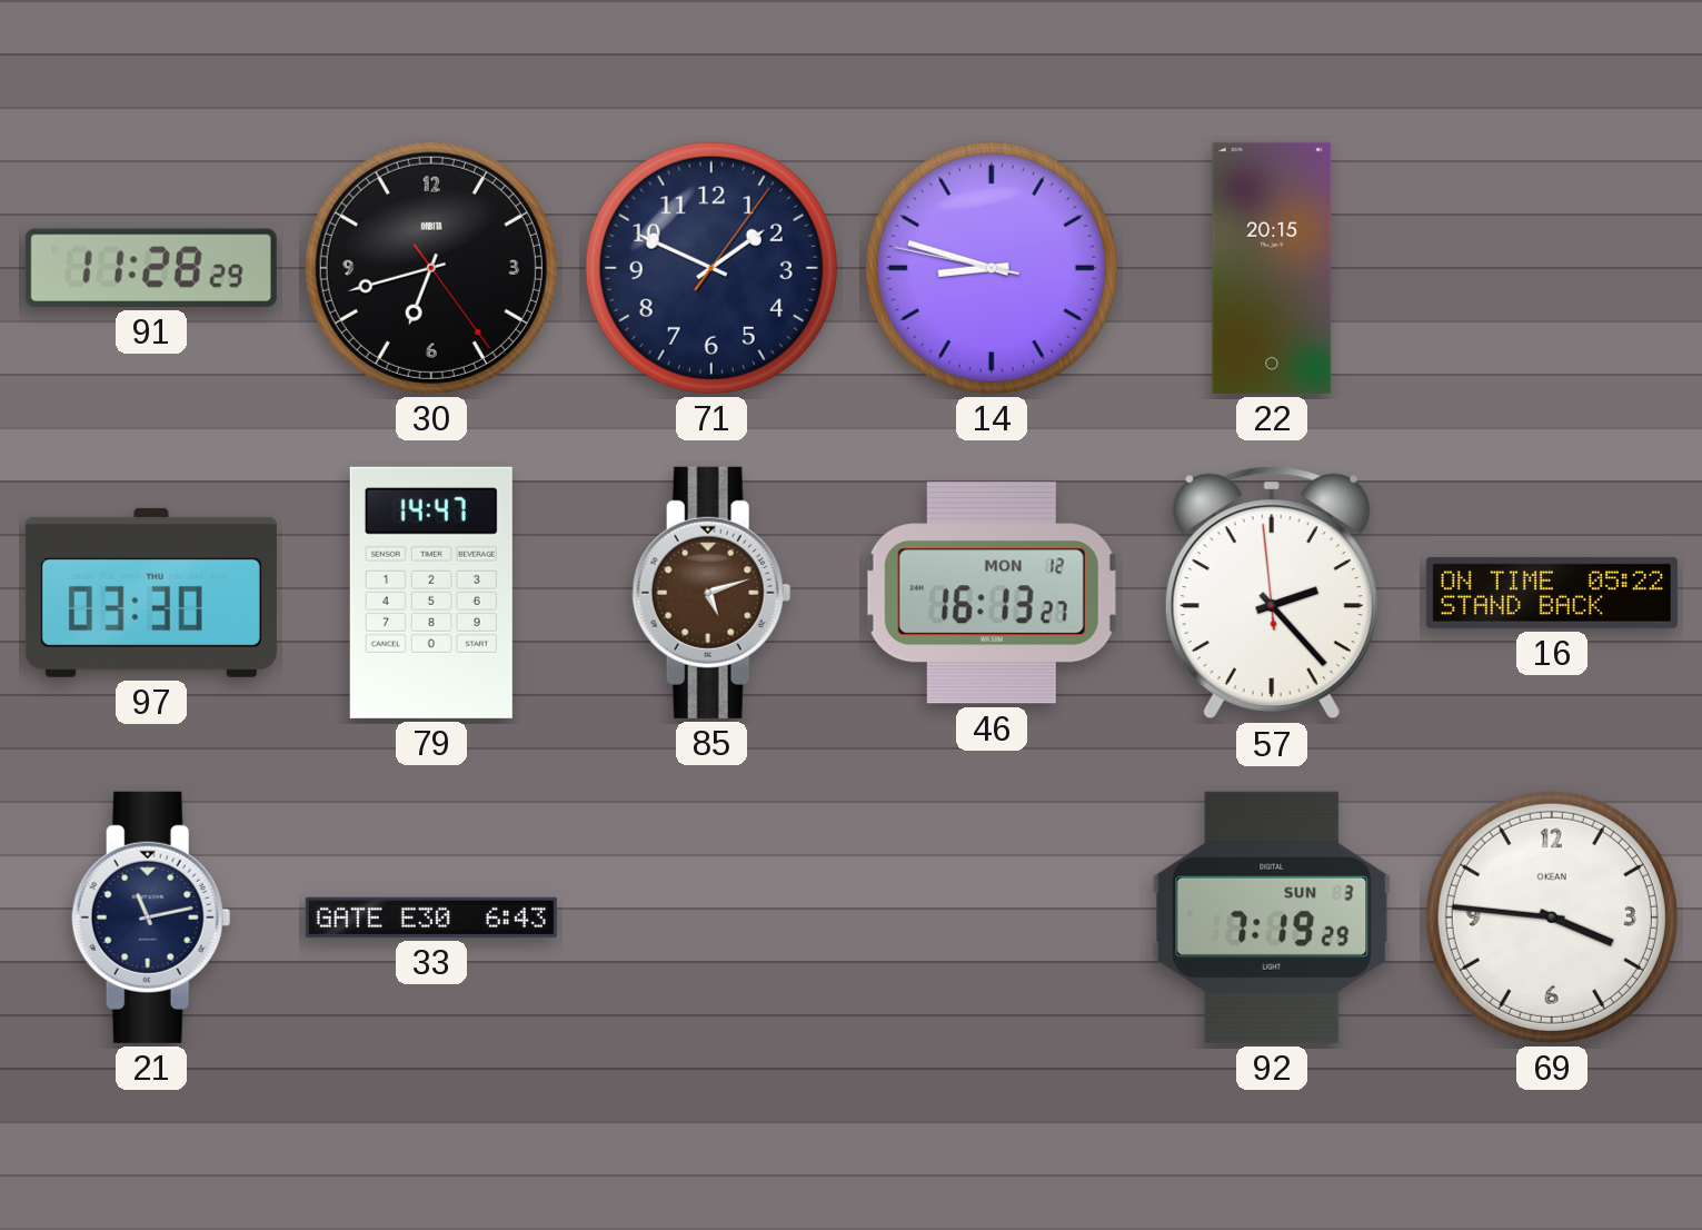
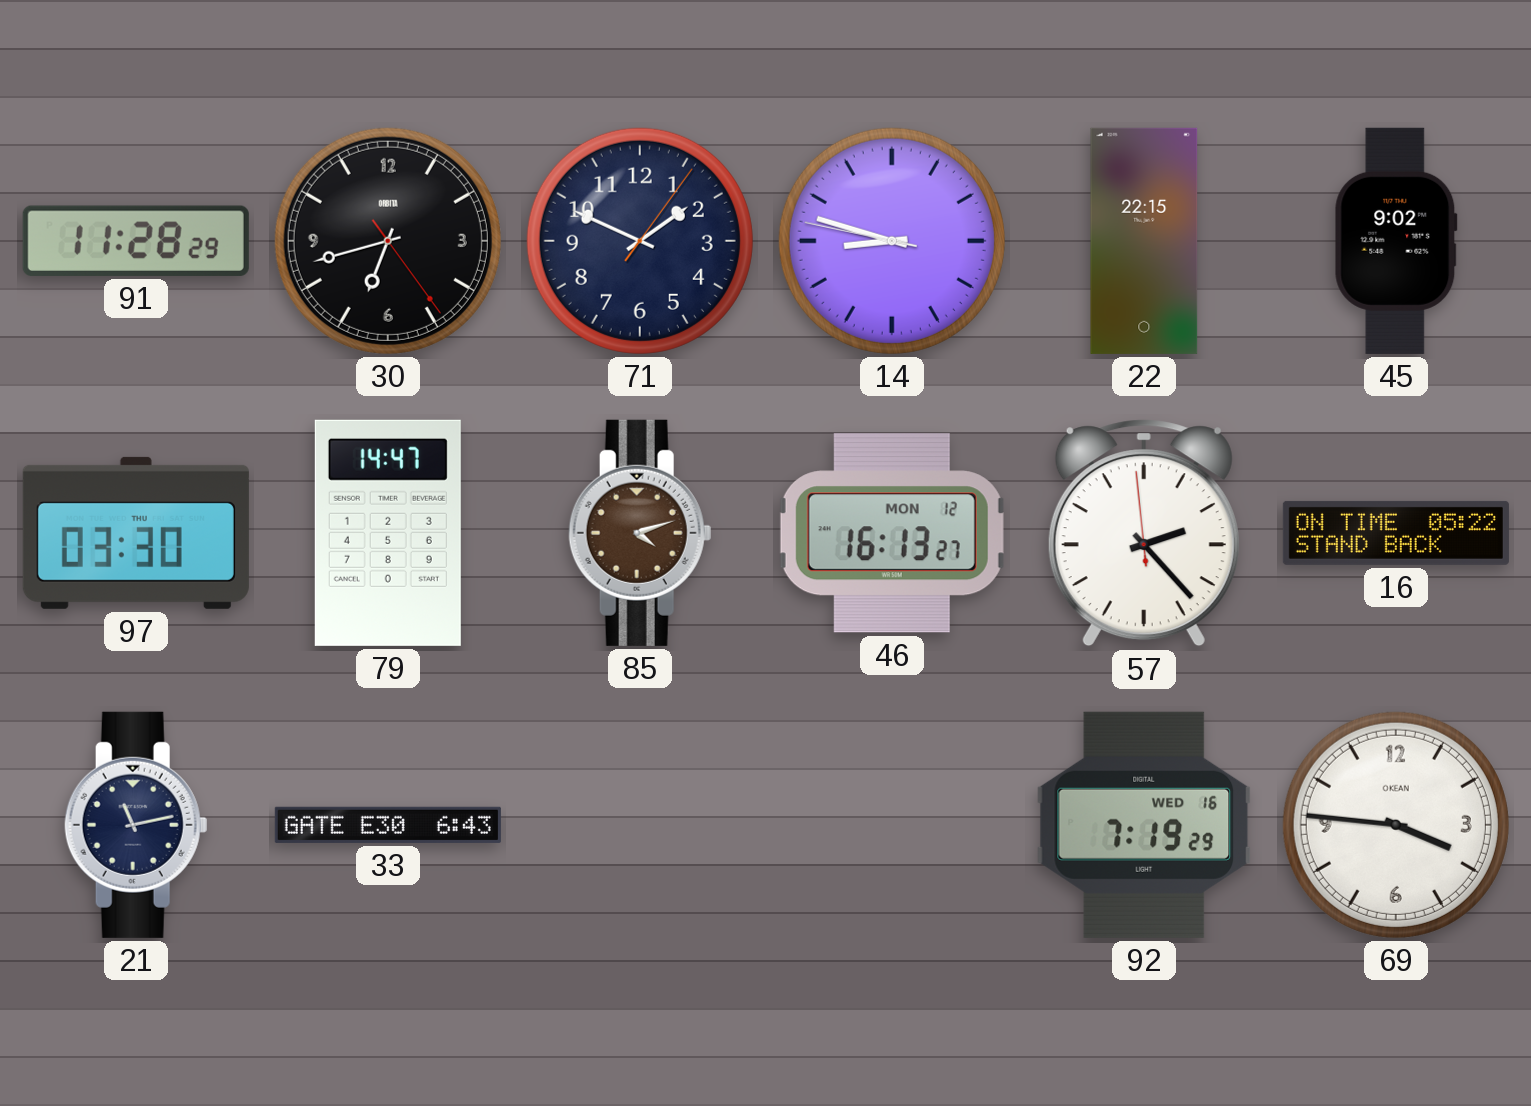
22: 20:15 -> 22:15 (1144, 241)
45: none -> 9:02 (1396, 241)
85: 5:12 -> 4:12 (640, 533)
92 date: SUN 3 -> WED 16 (1144, 825)
